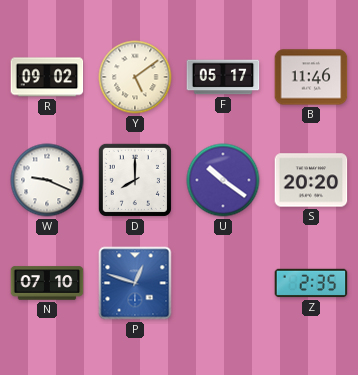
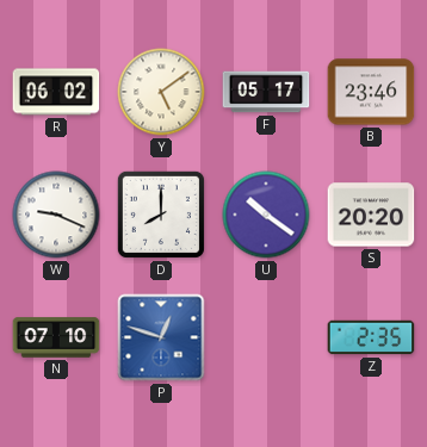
R: 09:02 -> 06:02 (56, 92)
B: 11:46 -> 23:46 (371, 92)
